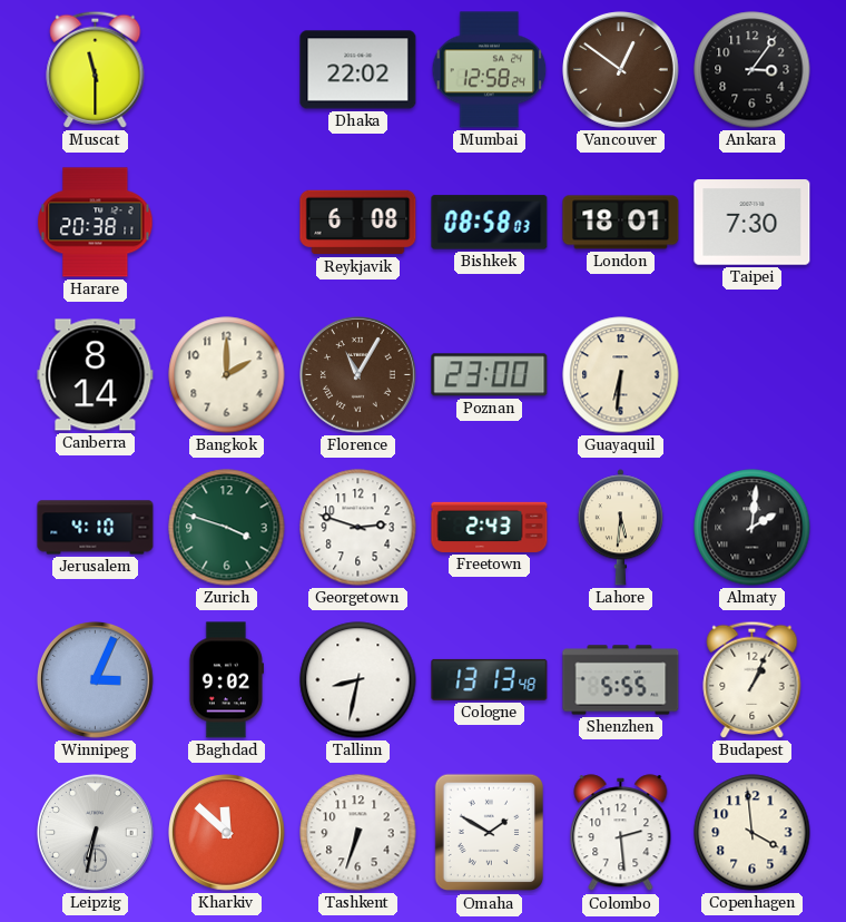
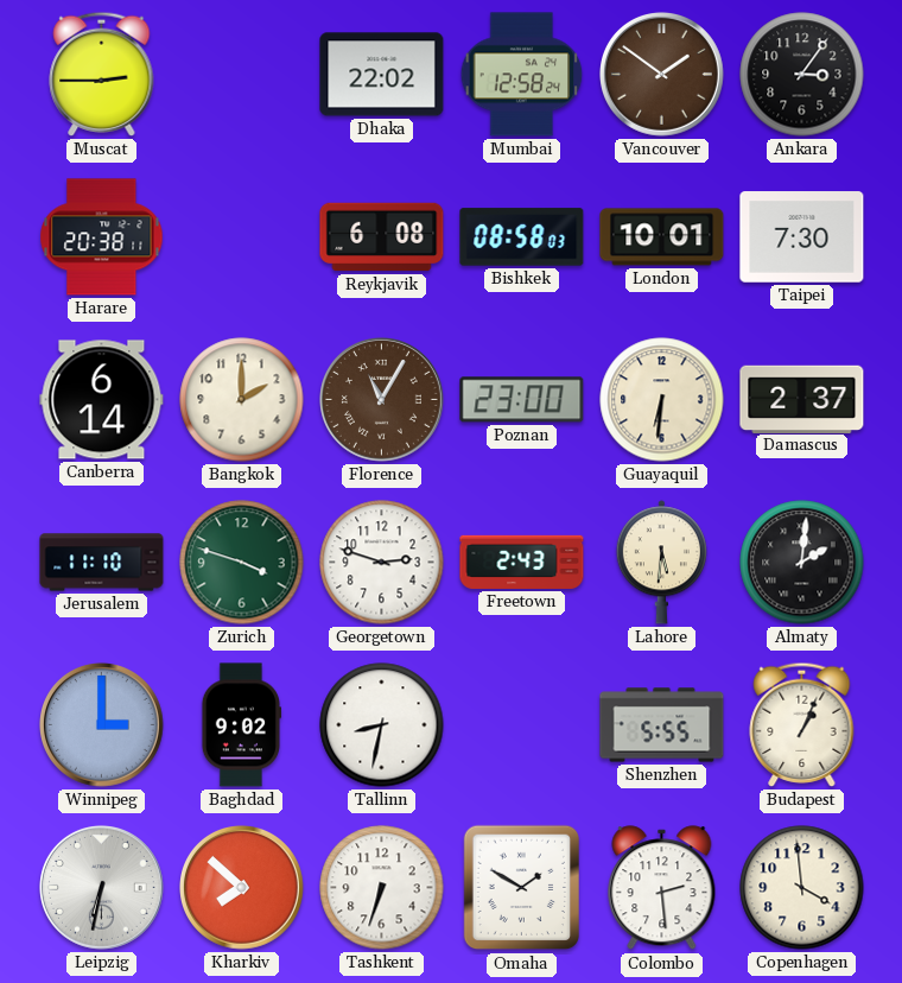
Muscat: 11:30 -> 2:45 (102, 74)
Vancouver: 12:51 -> 1:51 (662, 75)
London: 18:01 -> 10:01 (662, 237)
Canberra: 8:14 -> 6:14 (102, 400)
Damascus: none -> 2:37 (802, 399)
Jerusalem: 4:10 -> 11:10 (102, 563)
Winnipeg: 3:04 -> 3:00 (102, 725)
Cologne: 13:13 -> none (490, 679)
Kharkiv: 11:52 -> 7:52 (242, 888)
